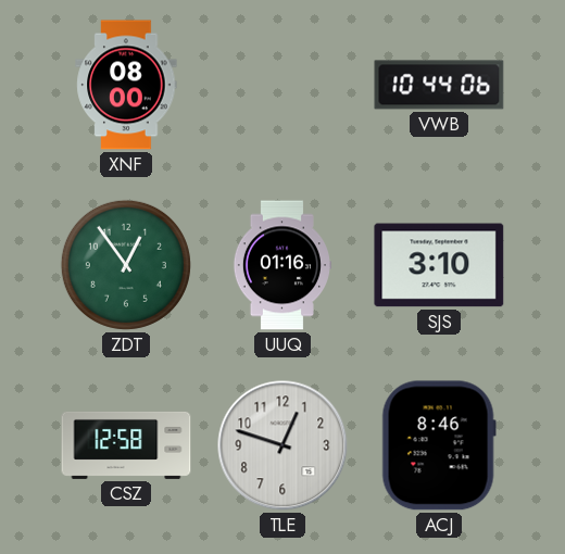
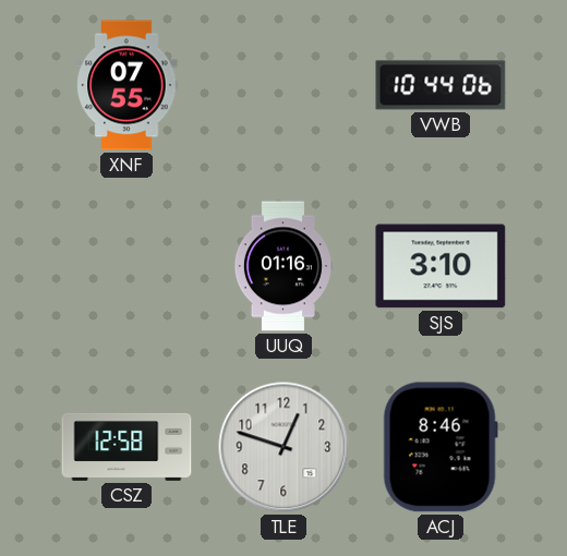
XNF: 08:00 -> 07:55 (126, 85)
ZDT: 12:54 -> none (126, 265)
